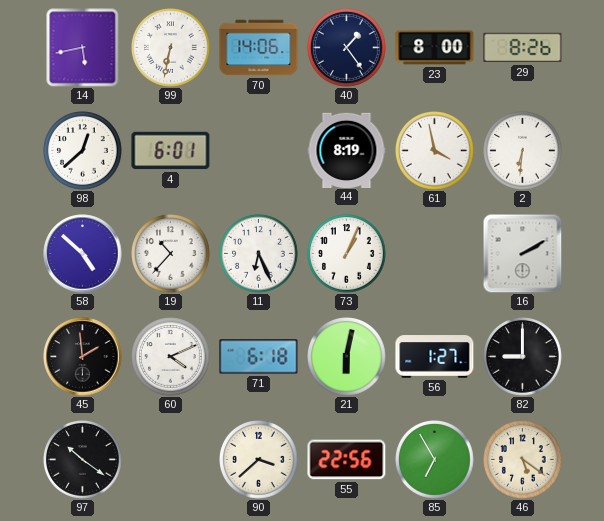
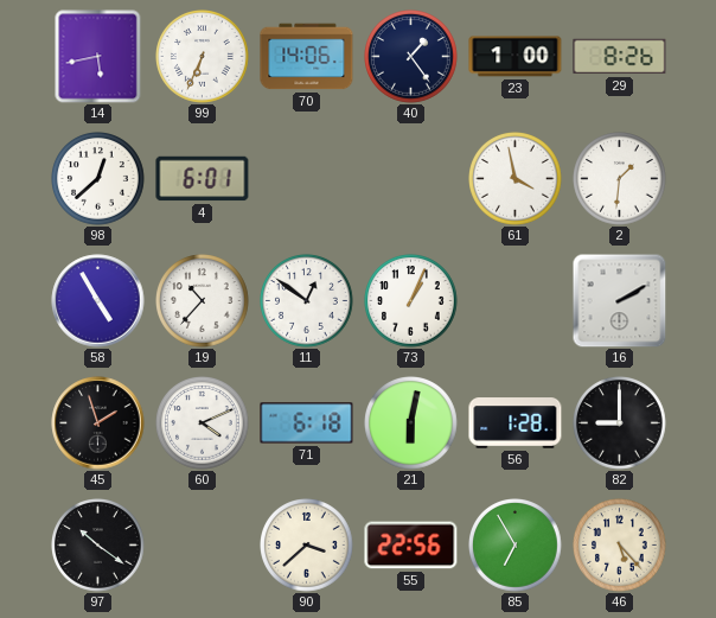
99: 6:32 -> 6:34 (203, 57)
23: 8:00 -> 1:00 (516, 57)
44: 8:19 -> none (347, 150)
2: 6:31 -> 1:31 (620, 179)
58: 4:52 -> 4:55 (98, 301)
11: 6:26 -> 12:51 (307, 301)
45: 1:59 -> 1:57 (98, 423)
56: 1:27 -> 1:28 (516, 423)
46: 5:21 -> 5:23 (620, 546)
